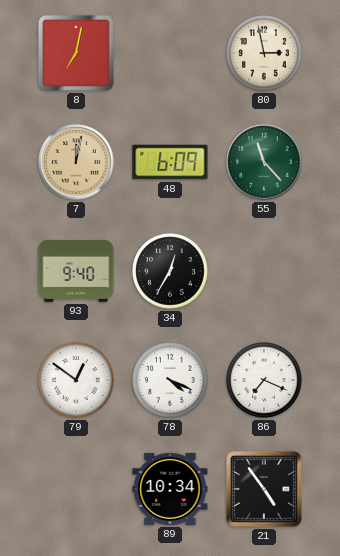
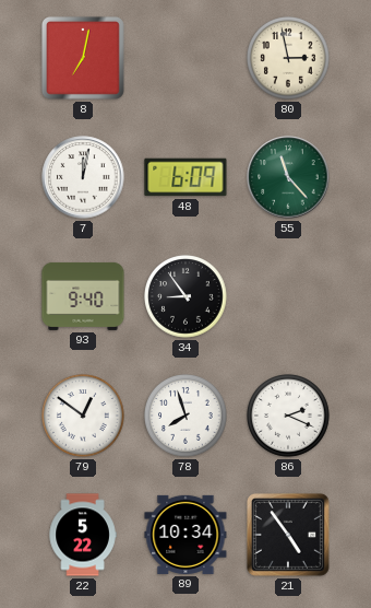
7 dial: champagne -> white (83, 177)
34: 12:35 -> 8:54 (187, 297)
78: 4:19 -> 7:57 (187, 417)
86: 7:19 -> 2:19 (289, 417)
22: none -> 5:22 (83, 535)
